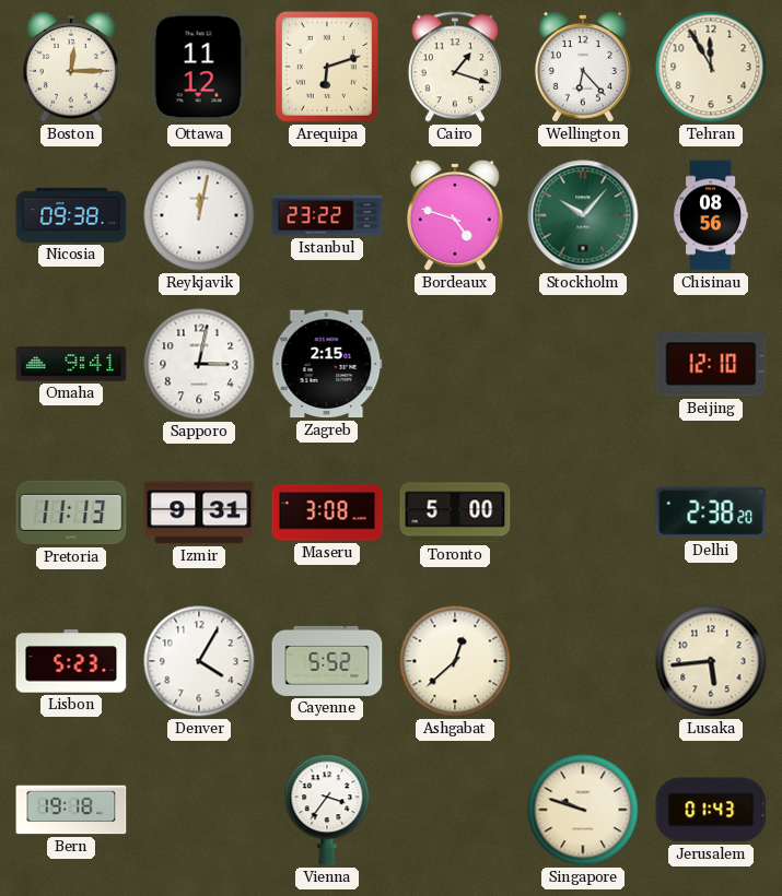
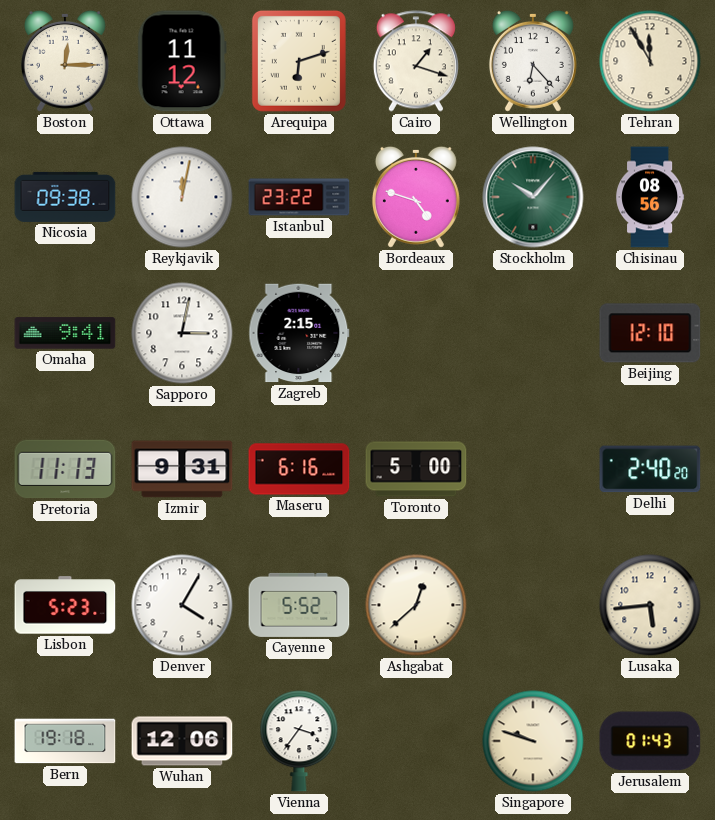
Maseru: 3:08 -> 6:16 (299, 469)
Delhi: 2:38 -> 2:40 (650, 469)
Wuhan: none -> 12:06 (182, 741)
